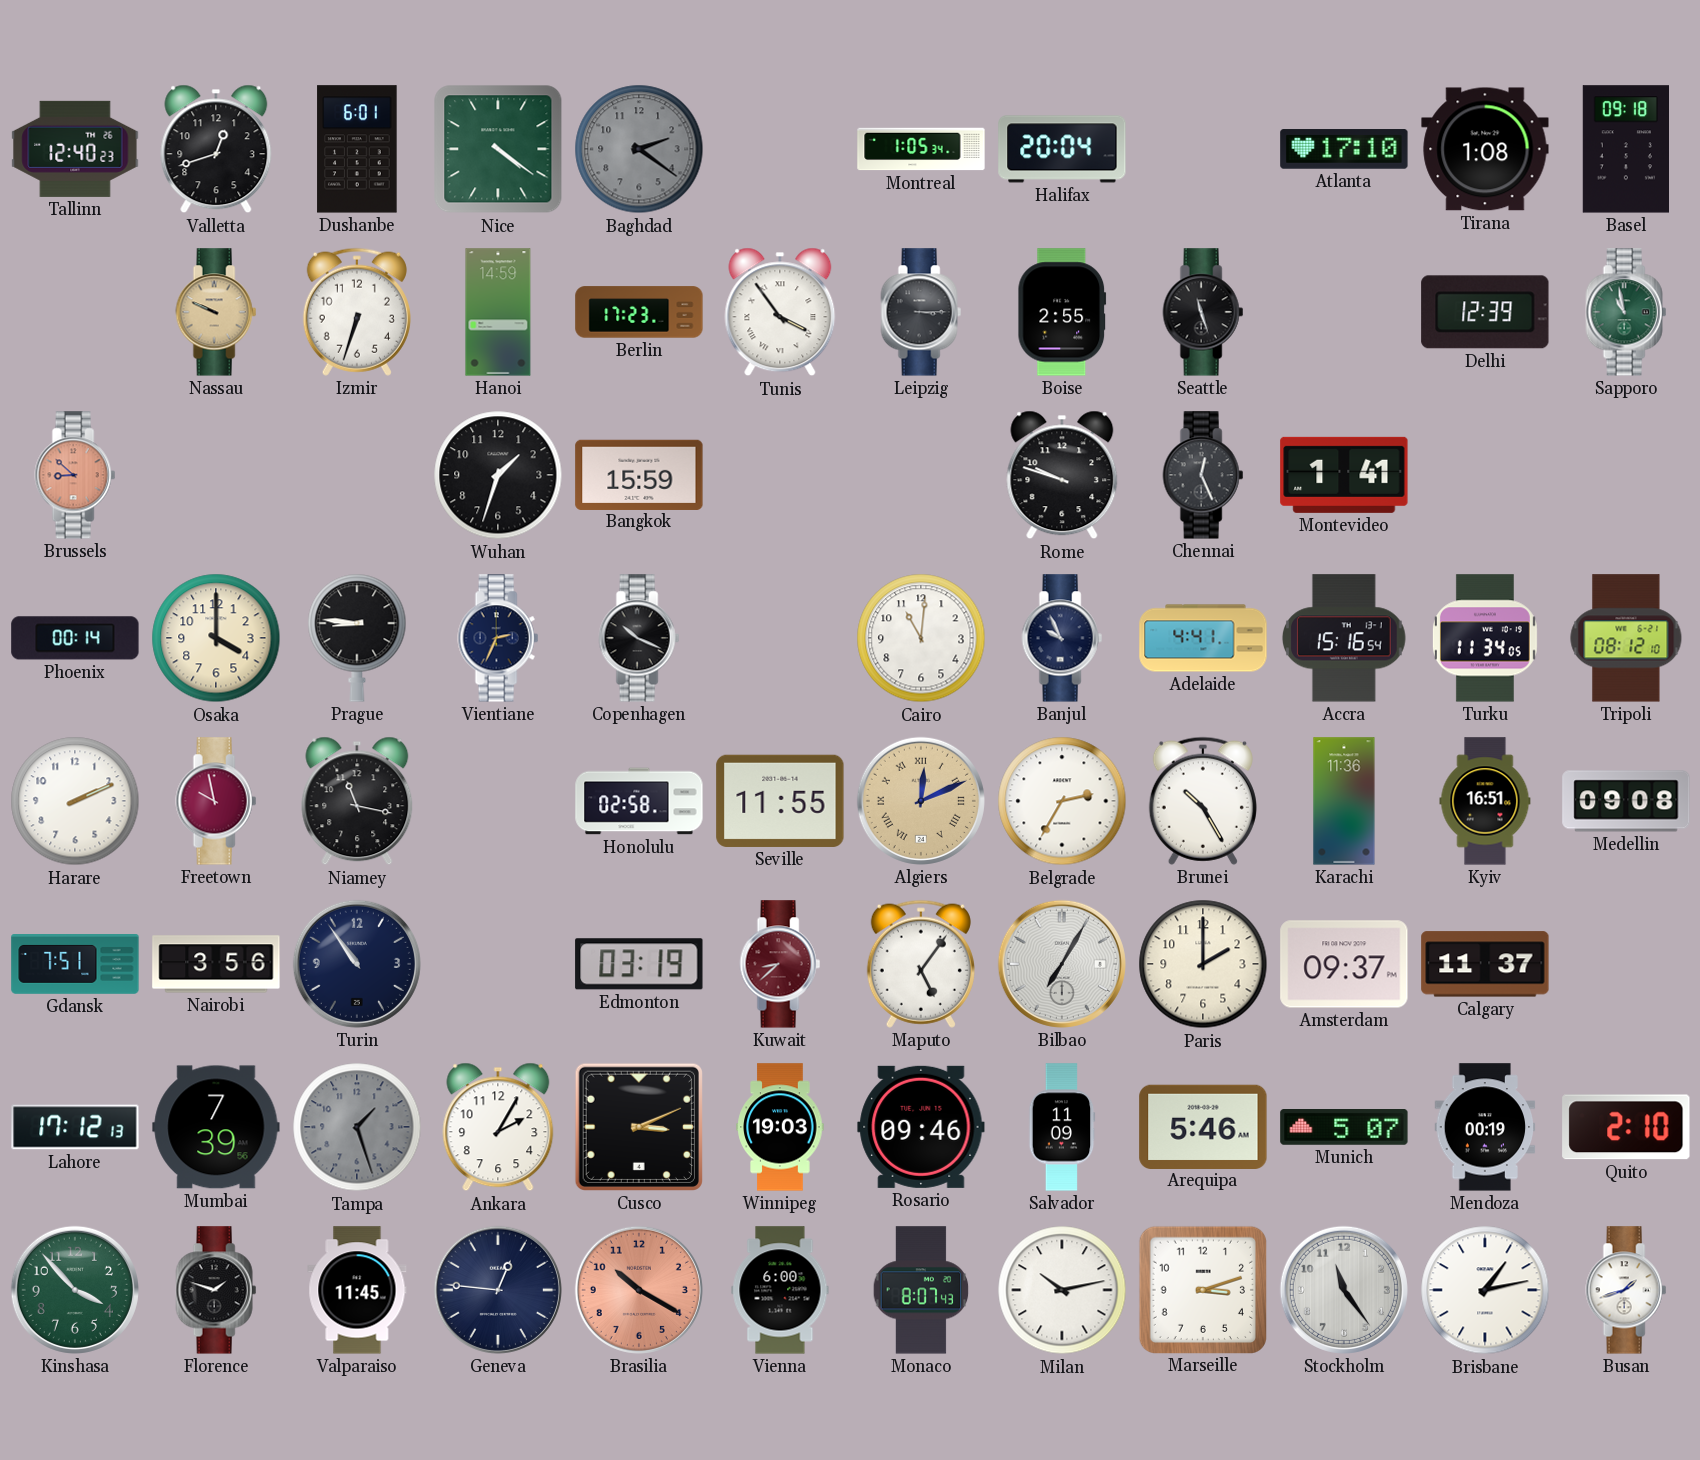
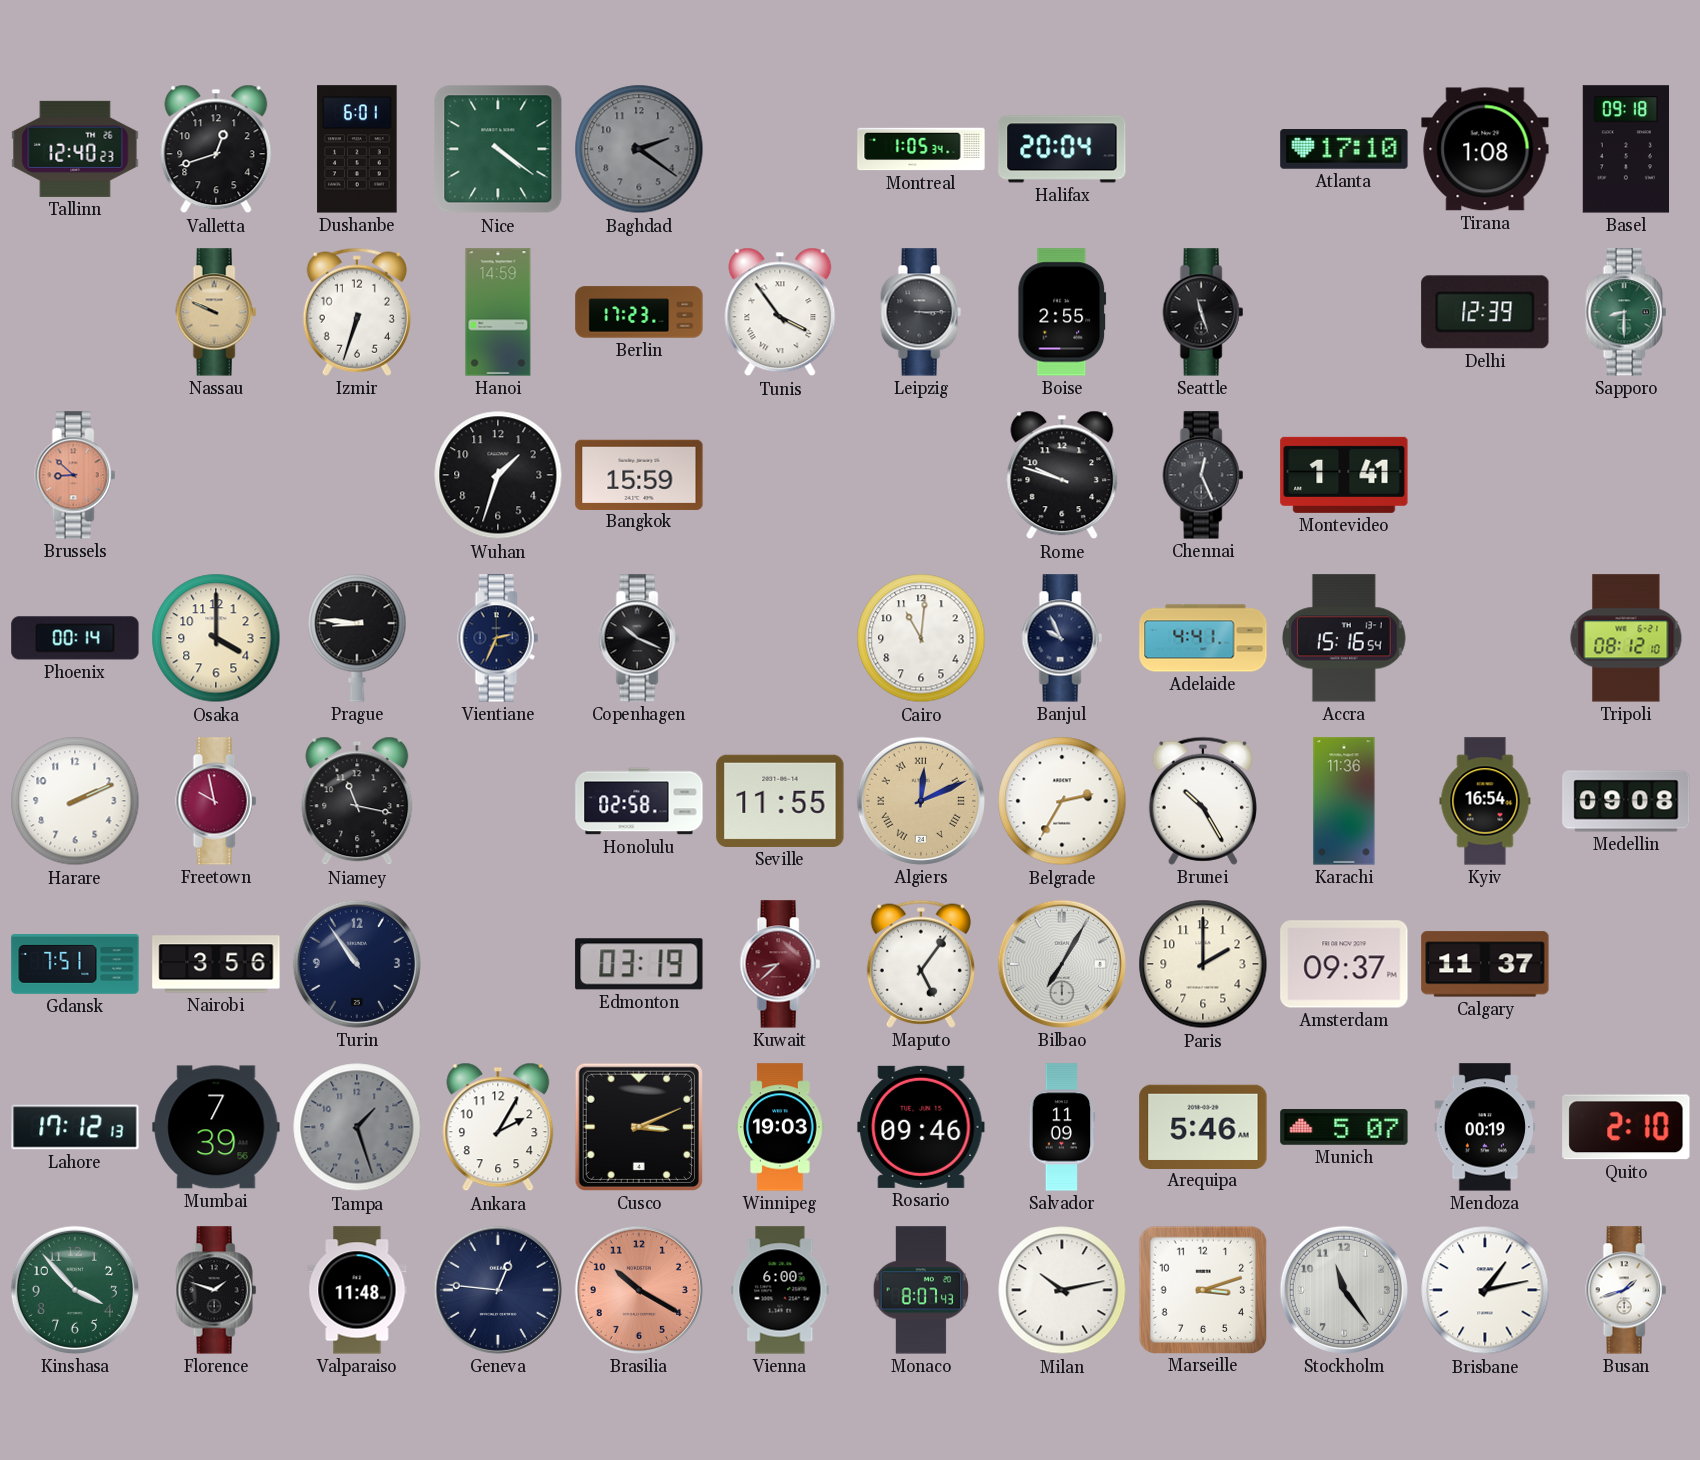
Sapporo: 10:58 -> 8:30 (1626, 312)
Turku: 11:34 -> none (1485, 638)
Kyiv: 16:51 -> 16:54 (1485, 801)
Valparaiso: 11:45 -> 11:48 (357, 1290)
